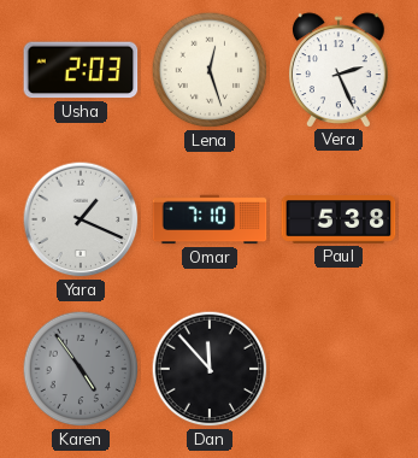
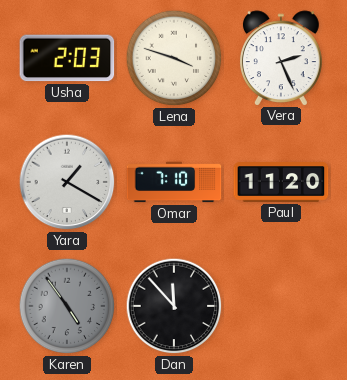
Lena: 12:27 -> 3:48 (174, 58)
Yara: 1:19 -> 1:20 (67, 182)
Paul: 5:38 -> 11:20 (281, 182)
